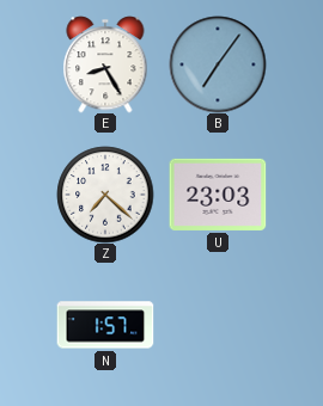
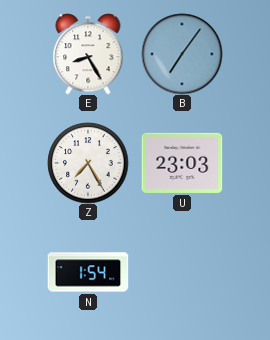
Z: 7:22 -> 7:25 (88, 163)
N: 1:57 -> 1:54 (88, 272)
